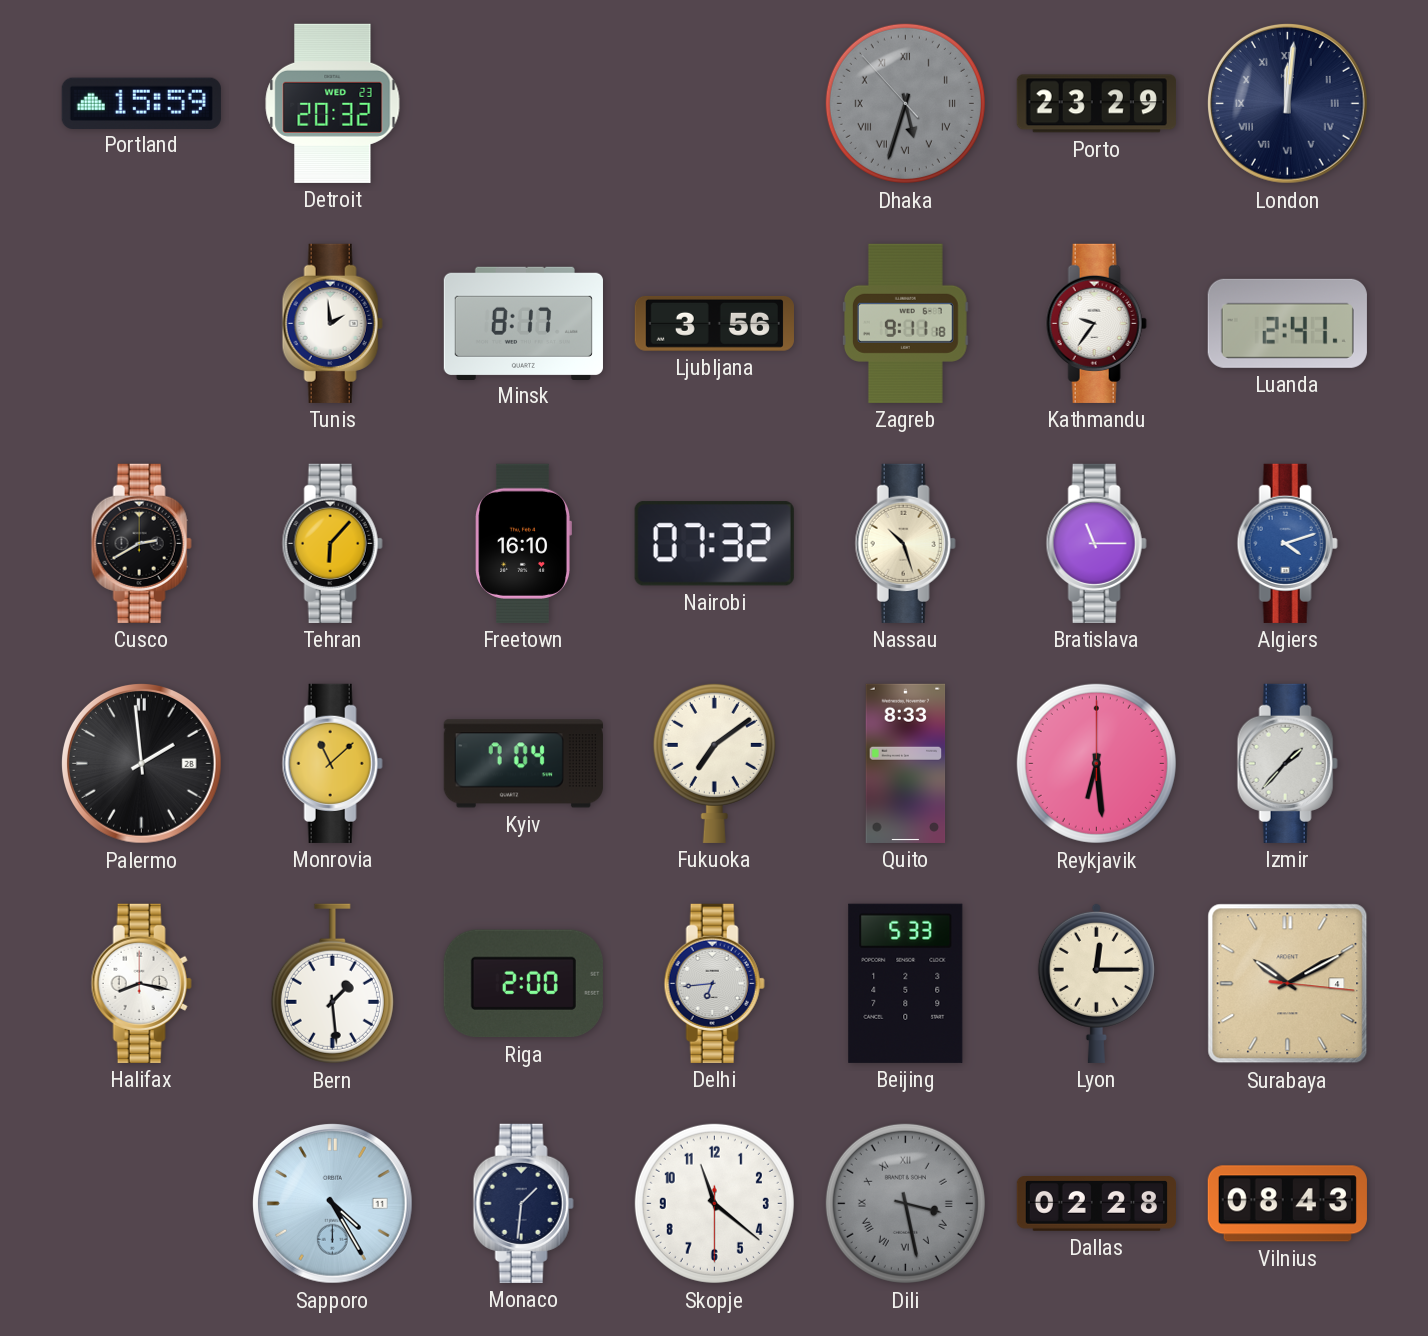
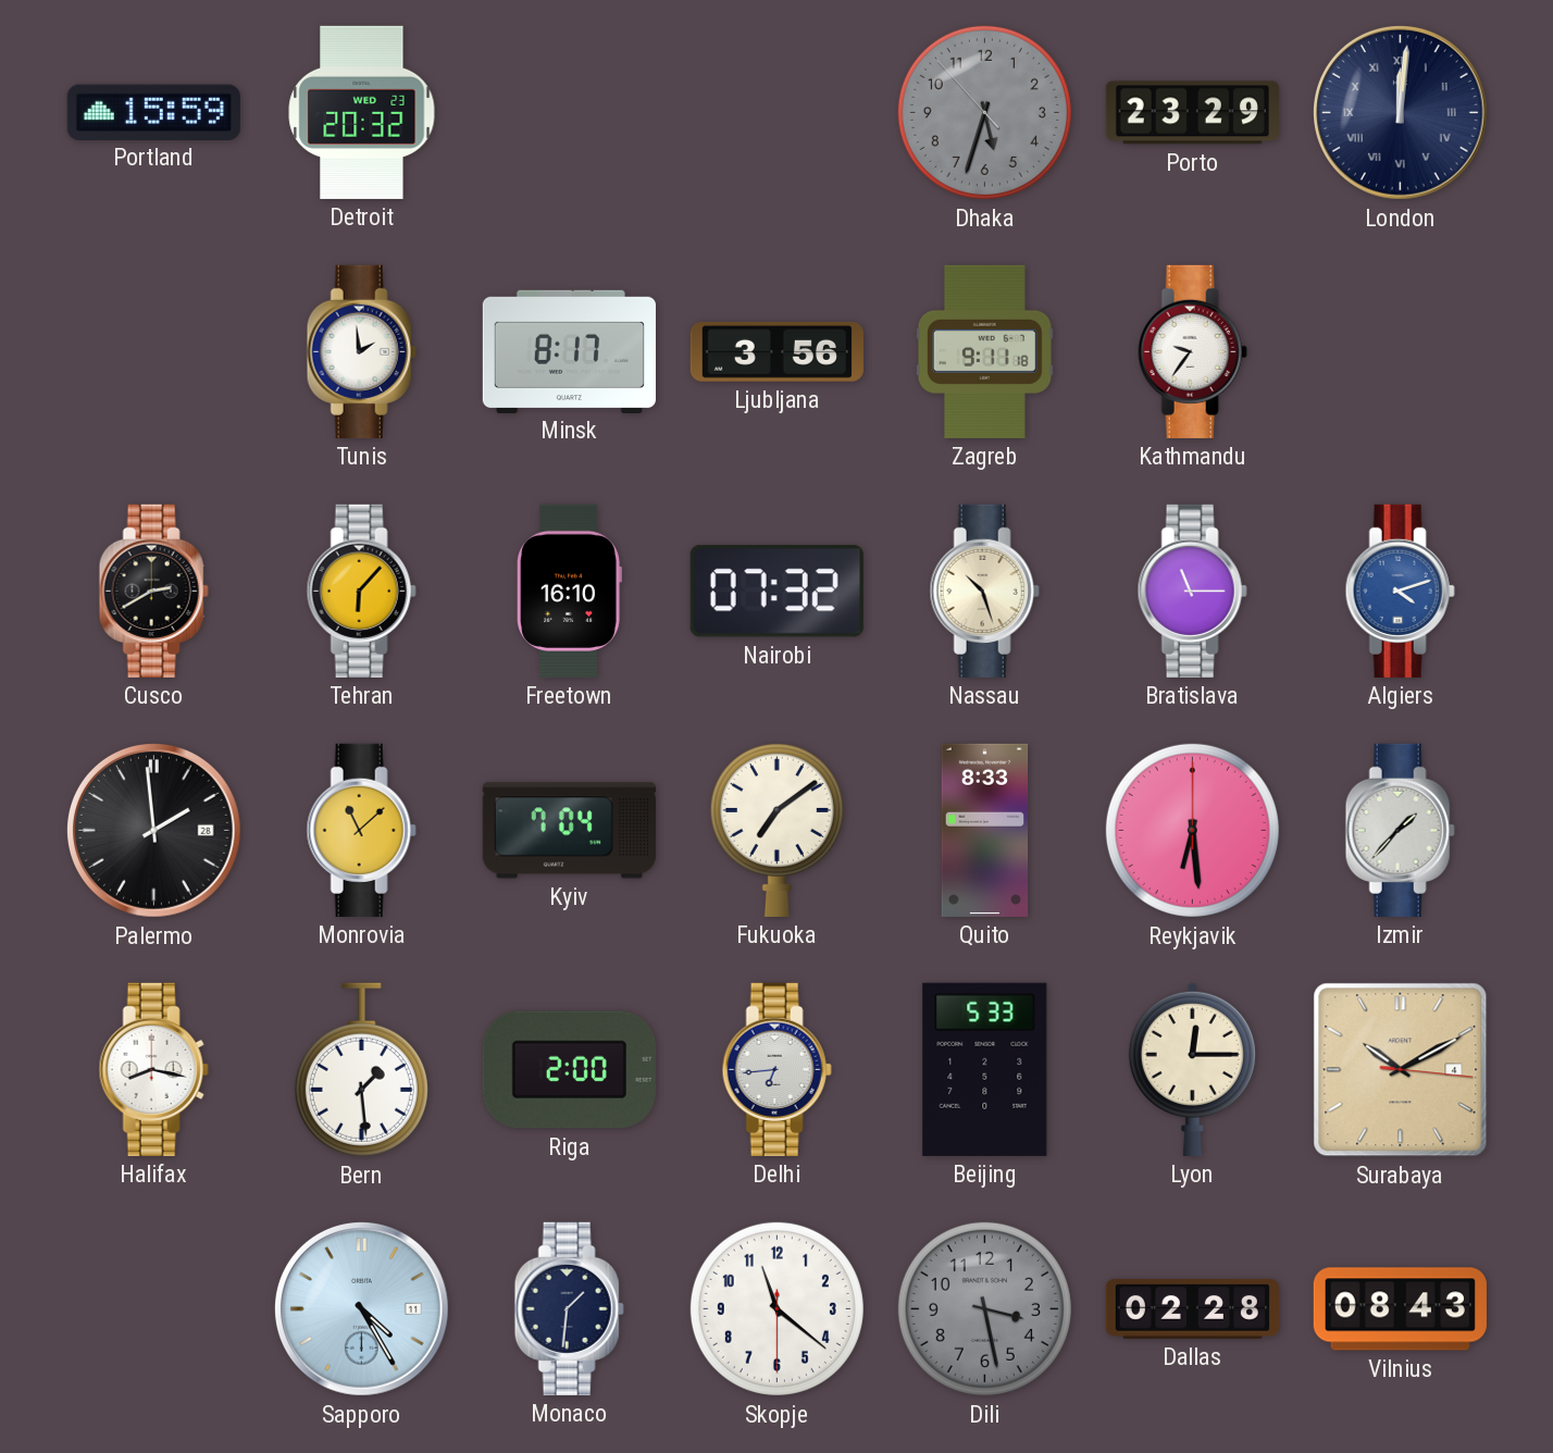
Dhaka numerals: Roman -> Arabic (984, 112)
Luanda: 2:41 -> none (1287, 323)
Dili numerals: Roman -> Arabic (984, 1308)
